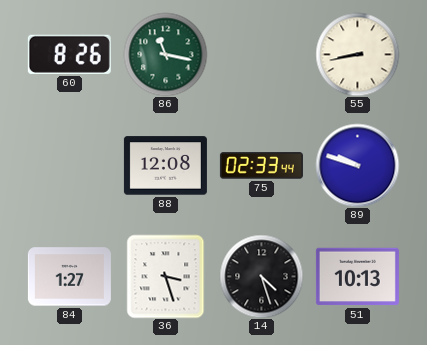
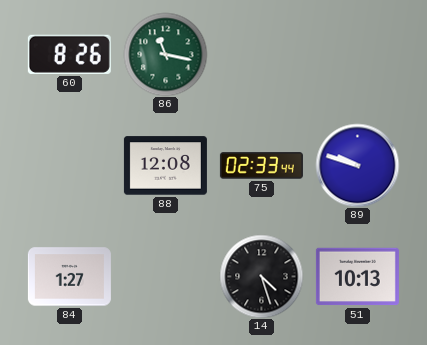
55: 8:43 -> none (357, 54)
36: 3:27 -> none (166, 276)
